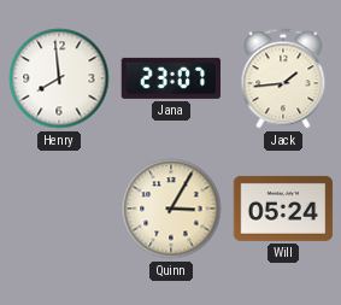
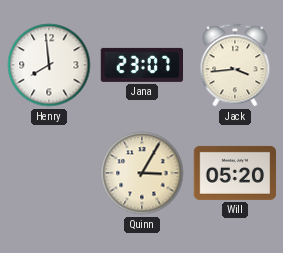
Jack: 1:44 -> 3:44 (235, 65)
Will: 05:24 -> 05:20 (235, 173)
